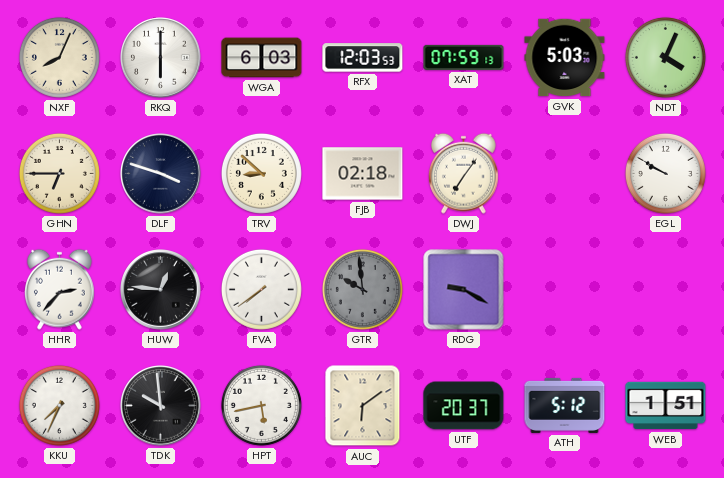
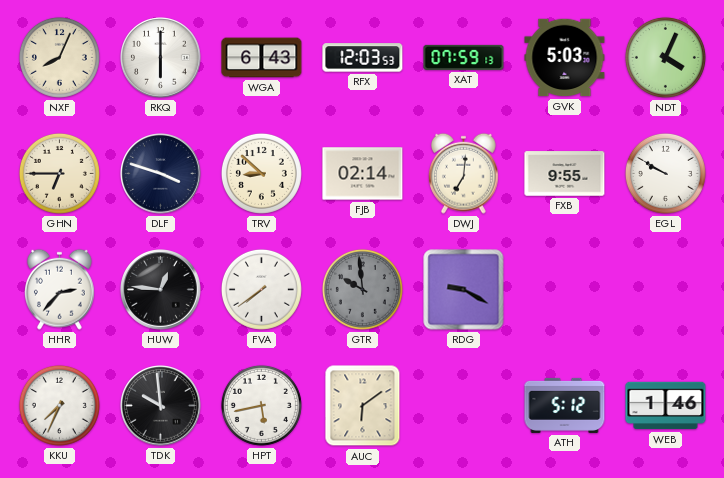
WGA: 6:03 -> 6:43 (262, 58)
FJB: 02:18 -> 02:14 (363, 174)
DWJ: 7:06 -> 7:01 (464, 173)
FXB: none -> 9:55 (565, 174)
UTF: 20:37 -> none (464, 406)
WEB: 1:51 -> 1:46 (666, 406)
